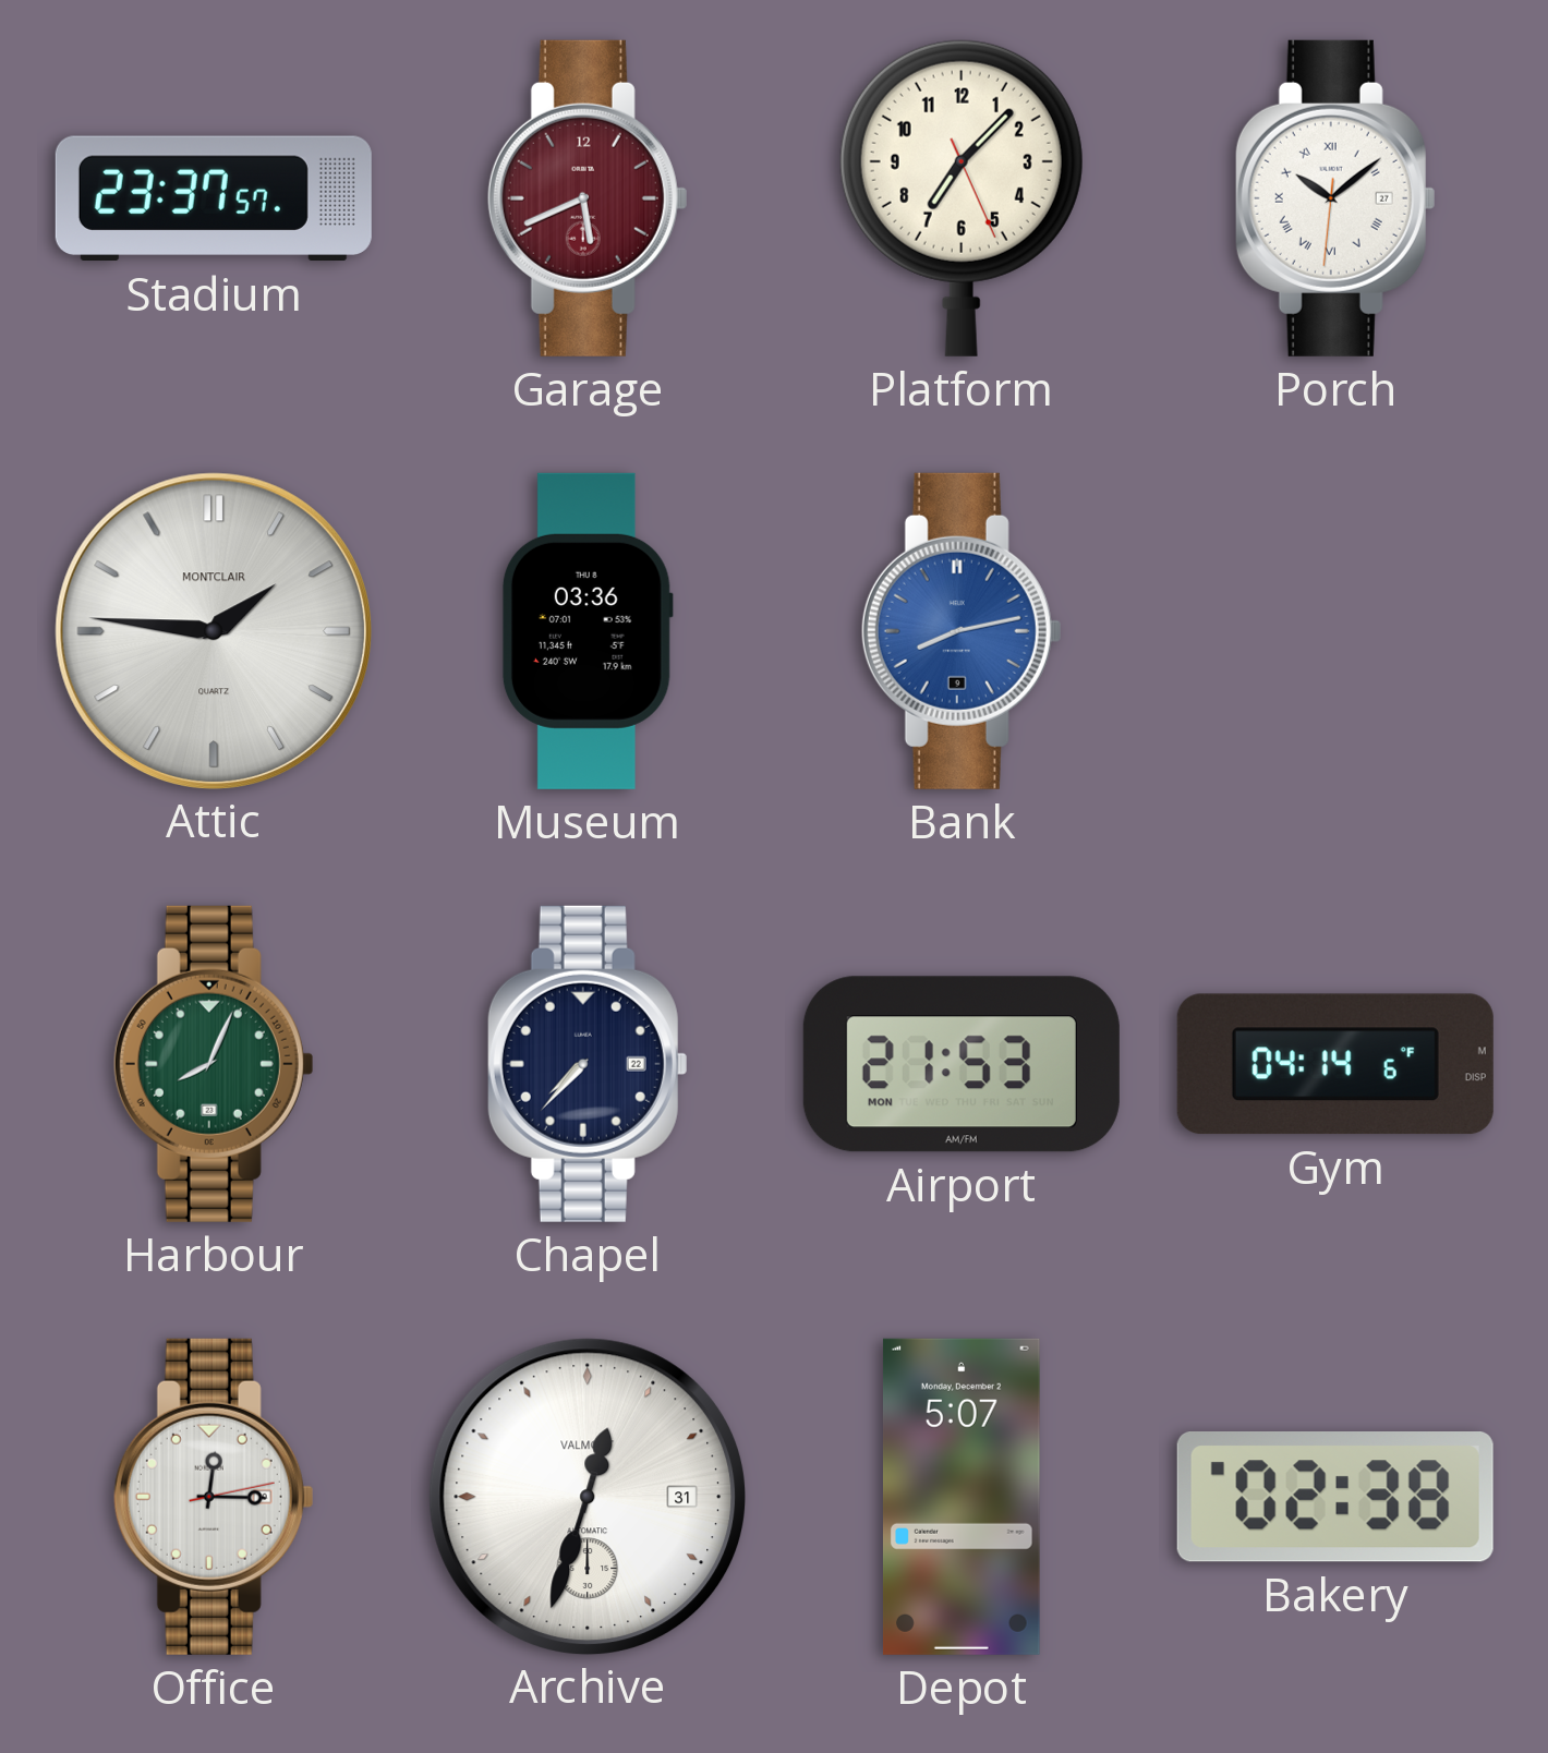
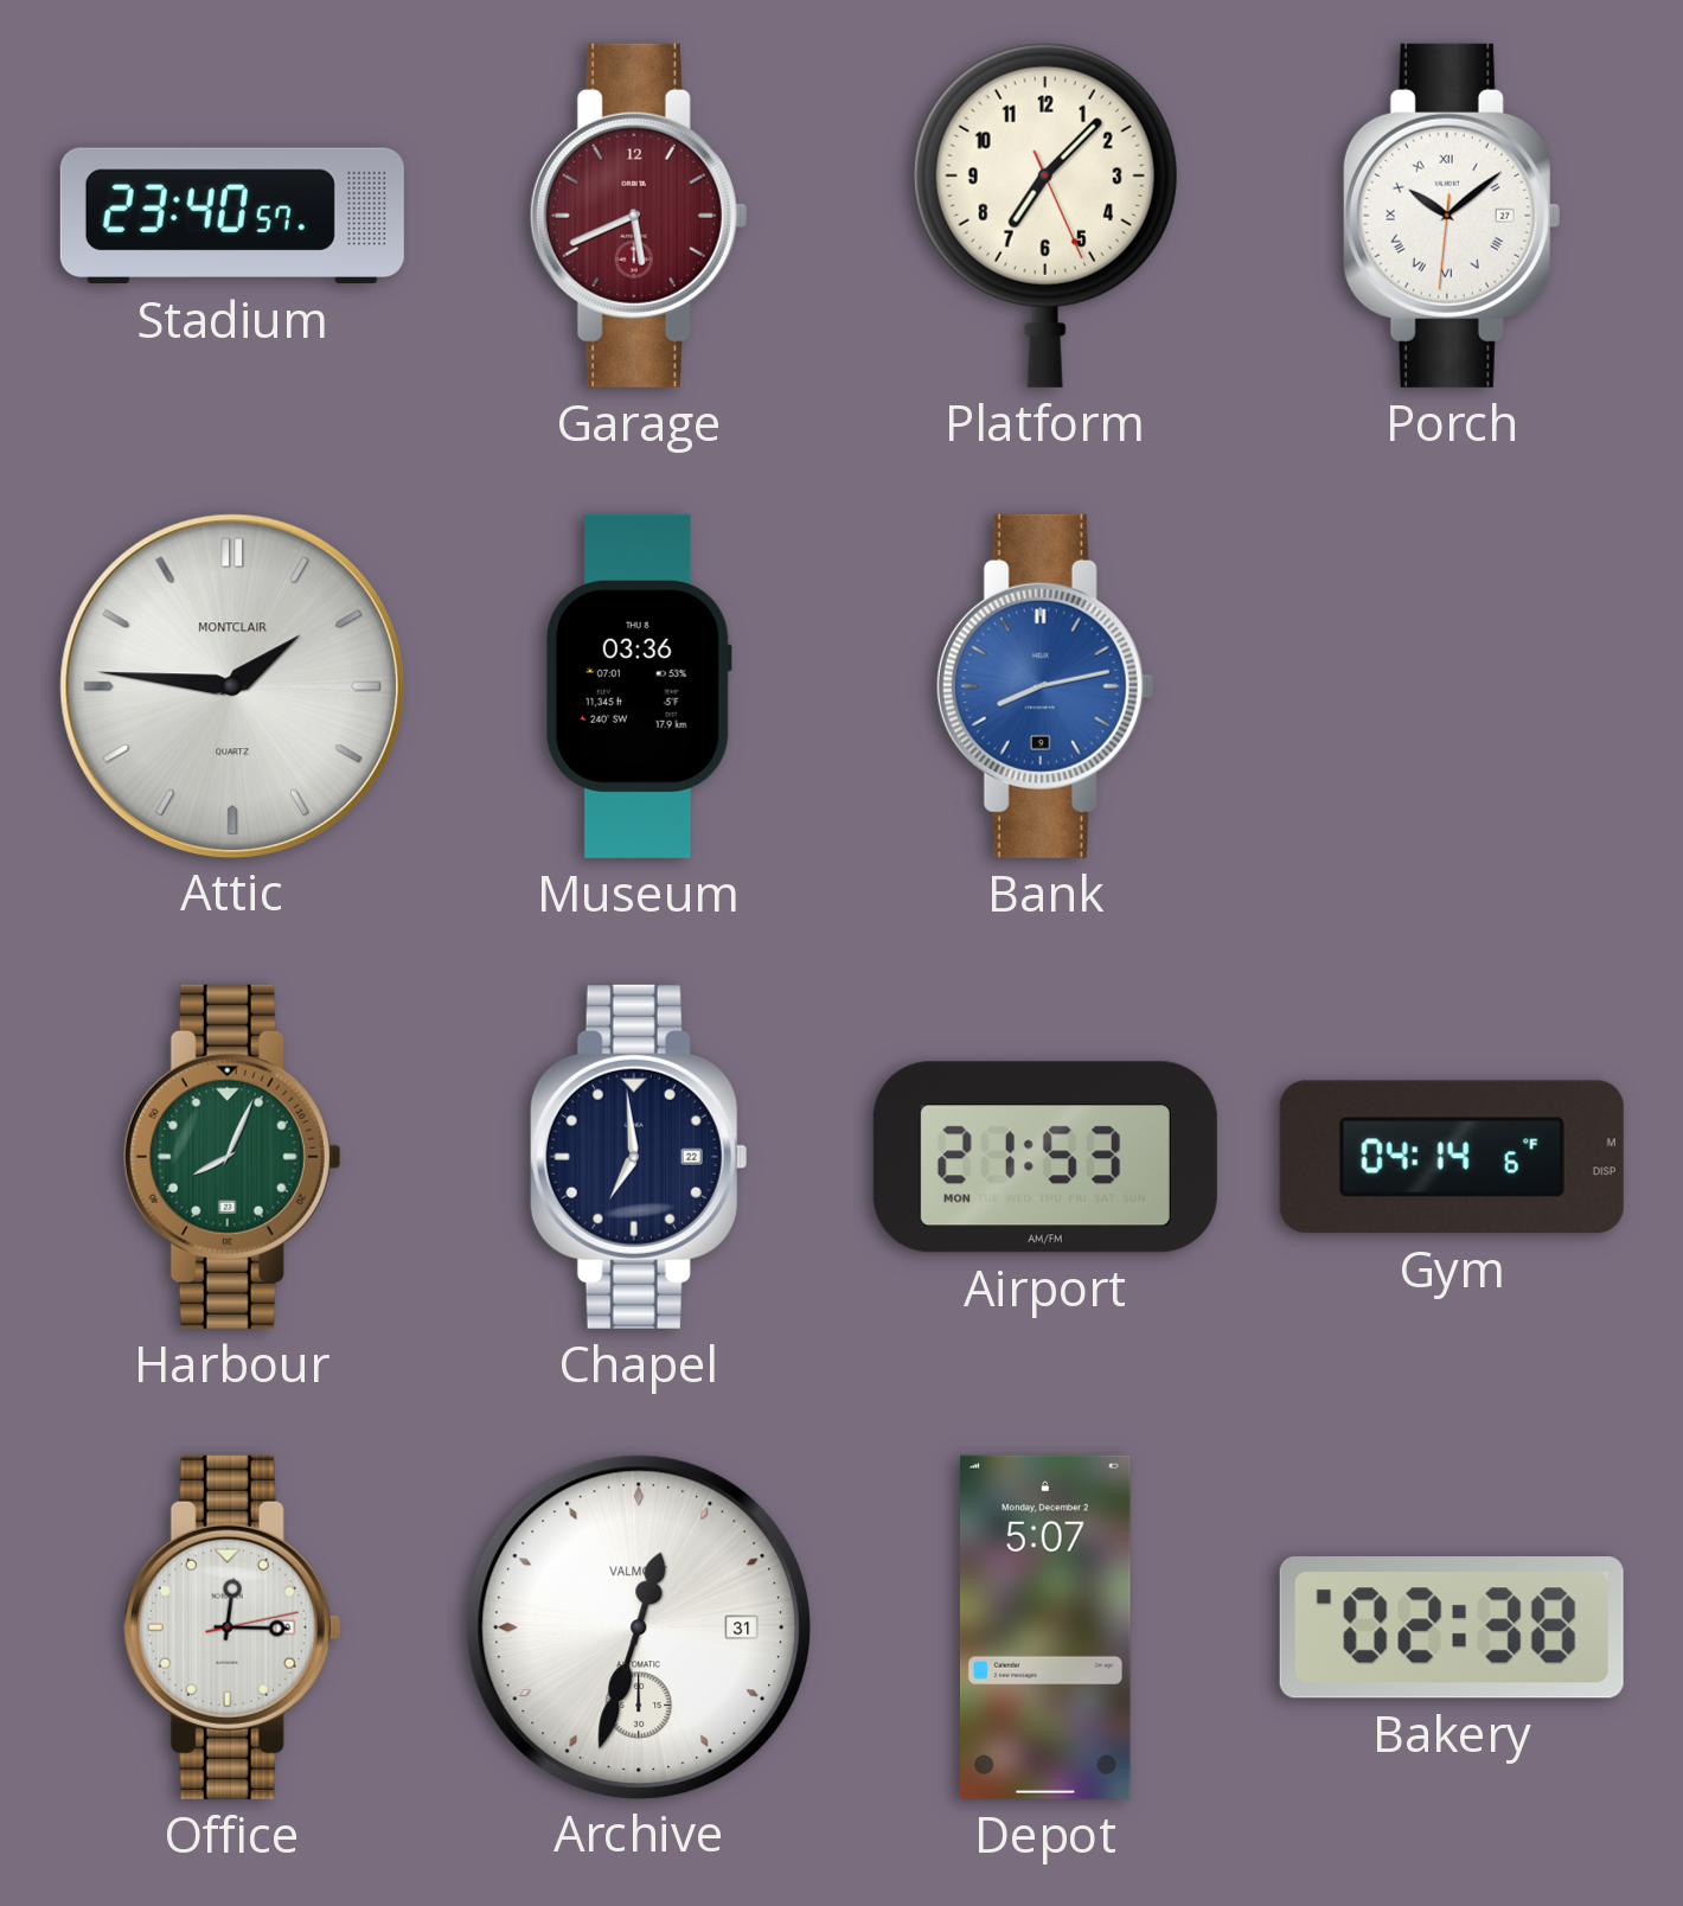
Stadium: 23:37 -> 23:40 (232, 216)
Chapel: 7:37 -> 6:59 (639, 1157)
